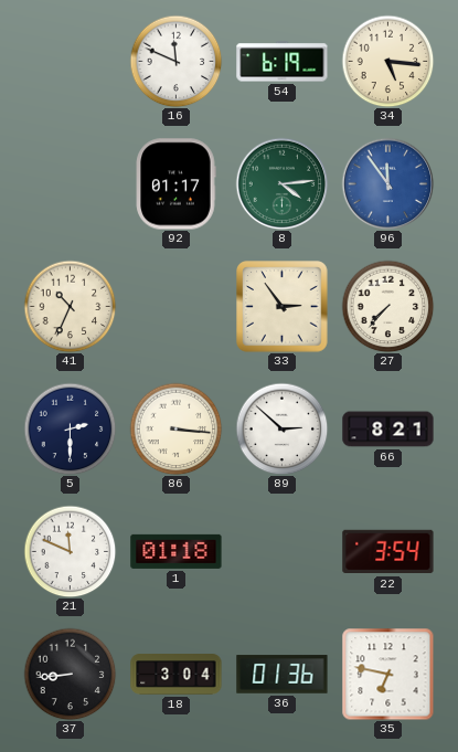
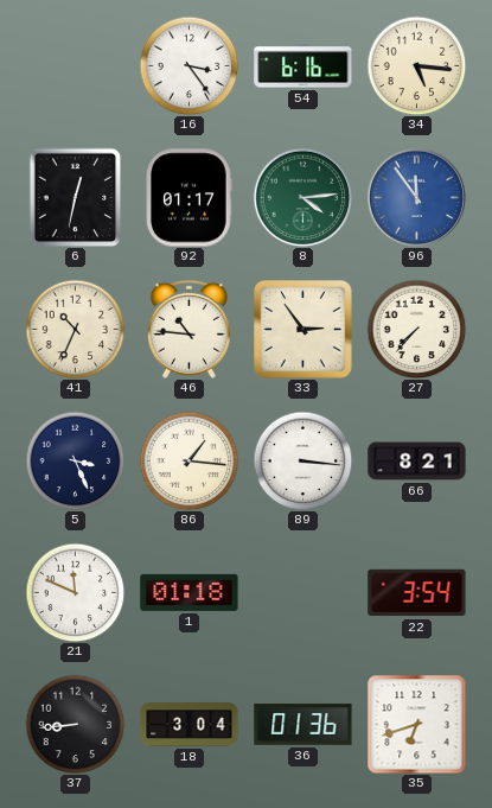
16: 11:49 -> 3:24 (189, 65)
54: 6:19 -> 6:16 (303, 66)
6: none -> 12:32 (76, 197)
46: none -> 10:46 (189, 329)
5: 2:30 -> 3:26 (75, 460)
86: 3:16 -> 1:16 (189, 460)
89: 2:52 -> 3:16 (302, 460)
35: 6:47 -> 6:42 (416, 724)
